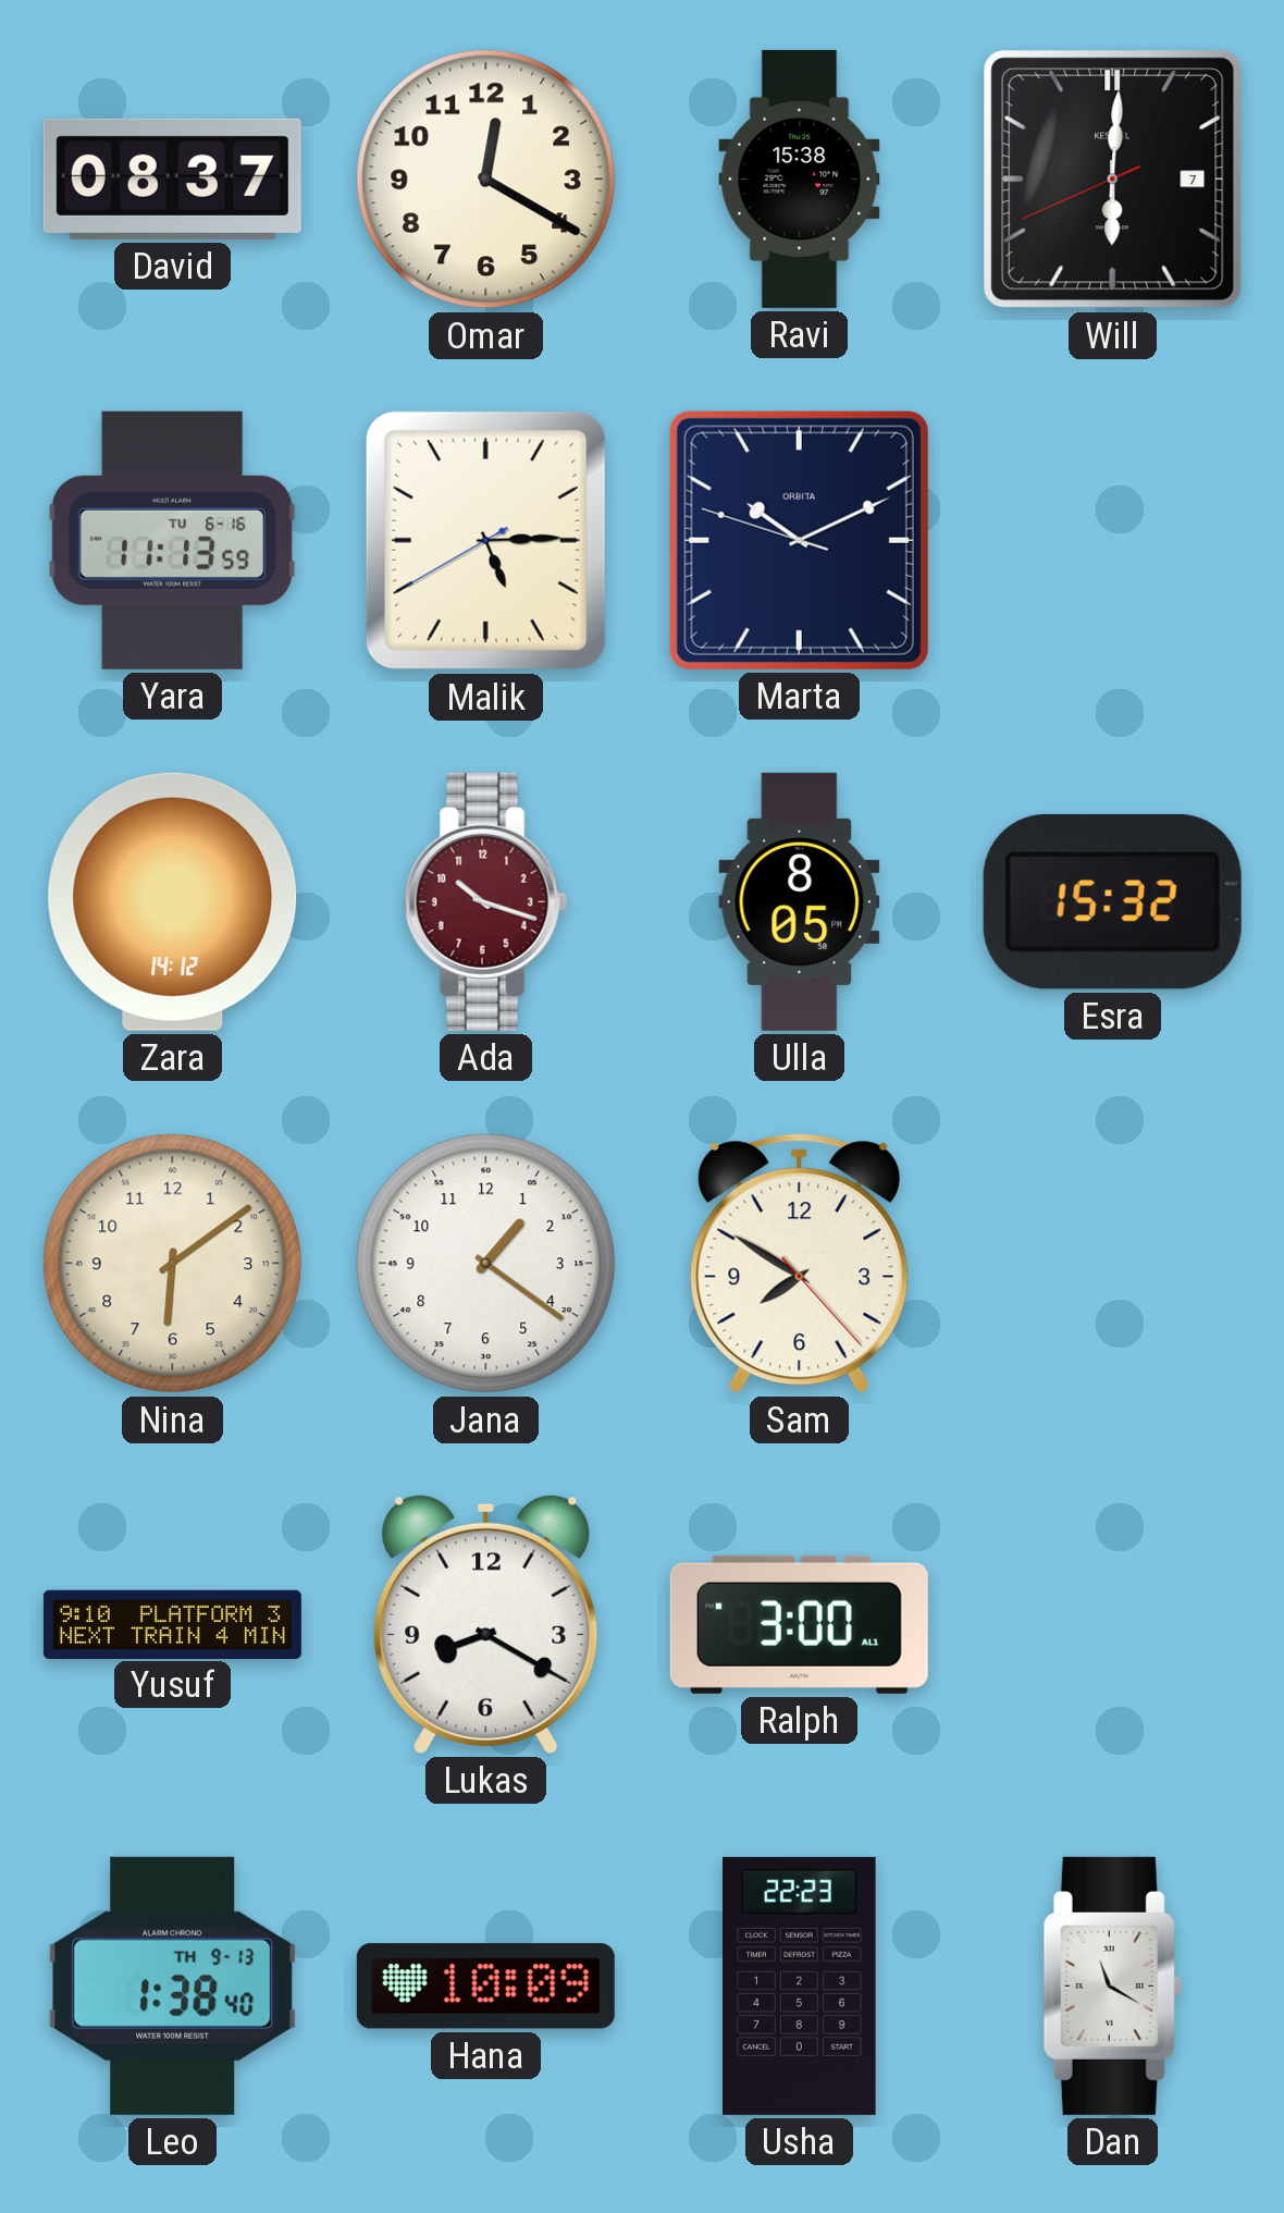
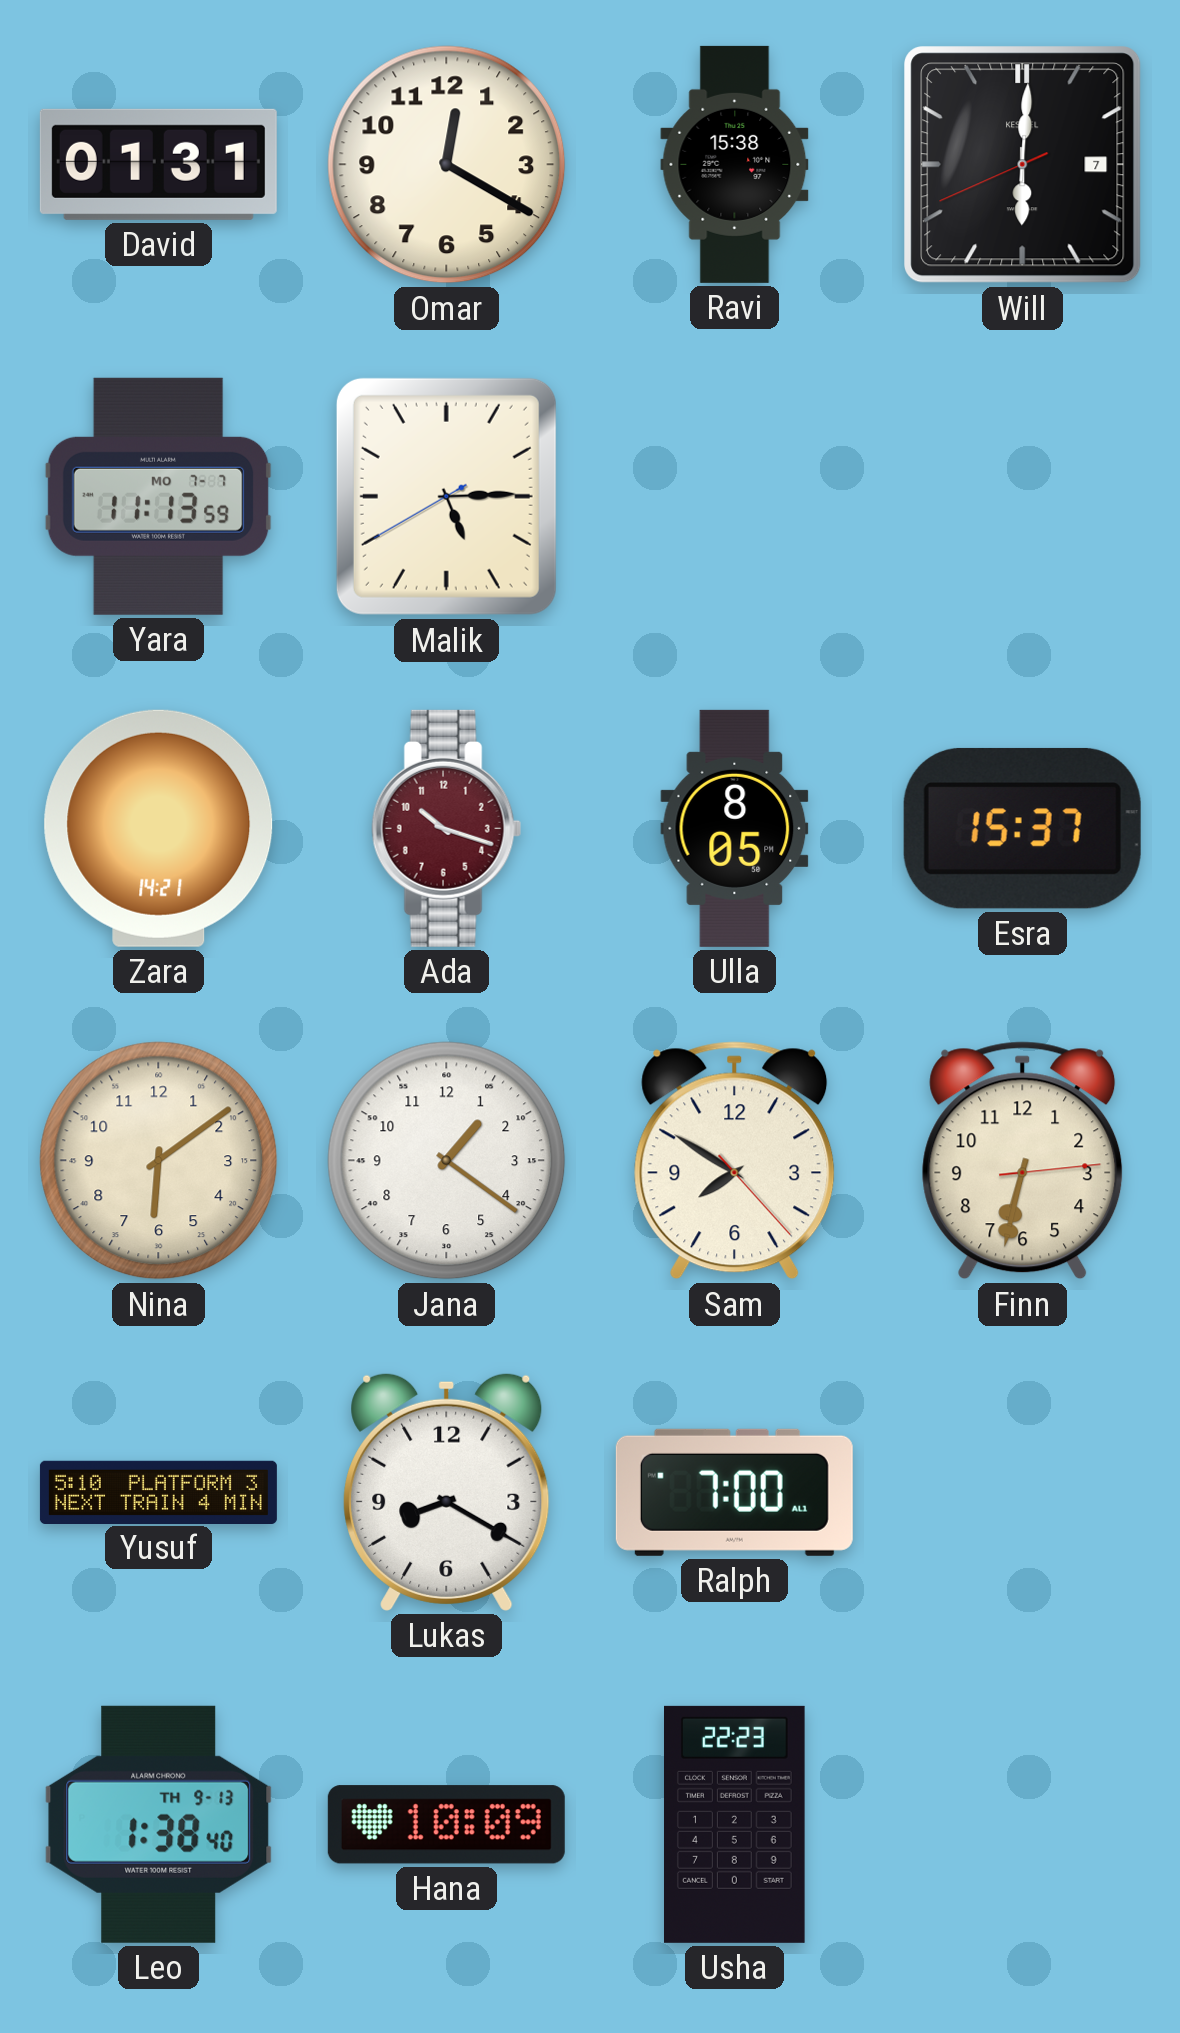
David: 08:37 -> 01:31 (158, 164)
Yara date: TU 6-16 -> MO 7-7 (158, 496)
Marta: 10:10 -> none (799, 540)
Zara: 14:12 -> 14:21 (159, 828)
Esra: 15:32 -> 15:37 (1022, 828)
Finn: none -> 6:32 (1023, 1161)
Yusuf: 9:10 -> 5:10 (158, 1492)
Ralph: 3:00 -> 7:00 (734, 1492)
Dan: 11:20 -> none (1112, 1985)
